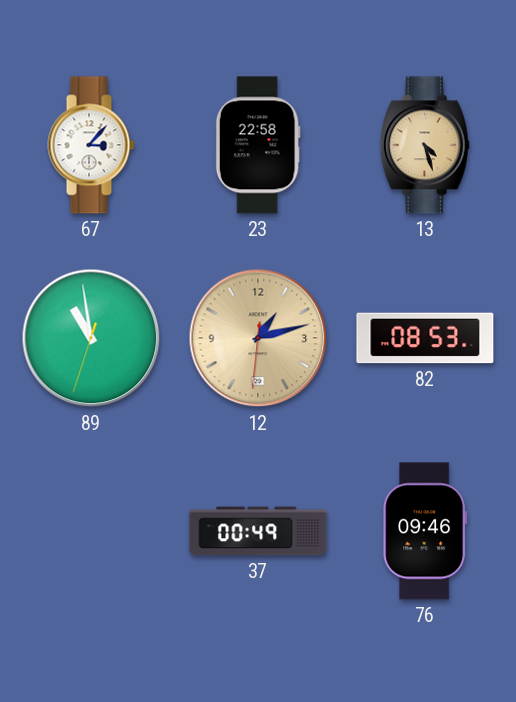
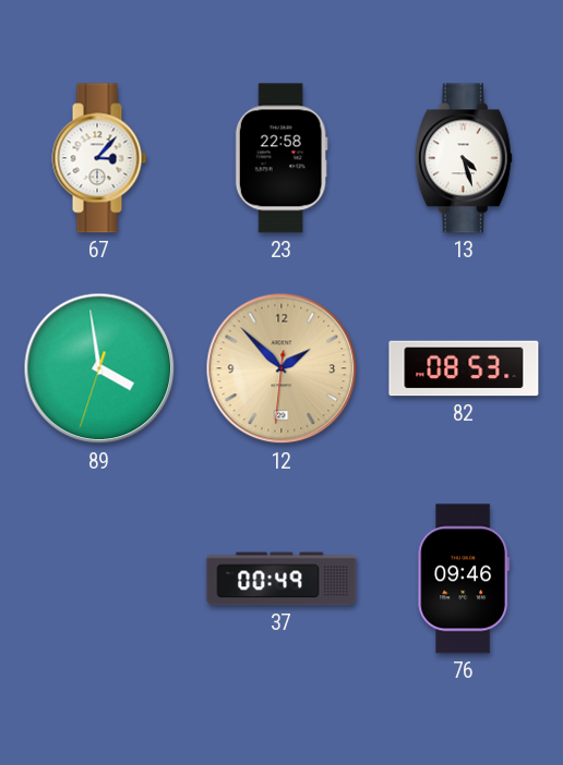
13 dial: champagne -> white (464, 158)
89: 10:58 -> 3:58 (99, 368)
12: 1:12 -> 1:52 (281, 368)
